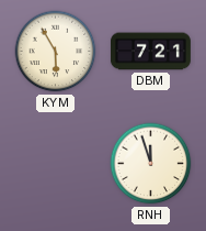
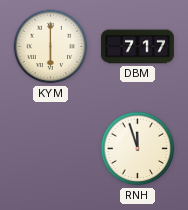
KYM: 5:55 -> 6:00 (51, 47)
DBM: 7:21 -> 7:17 (137, 47)
